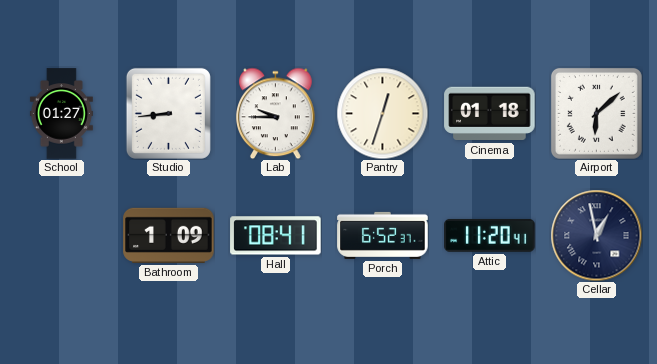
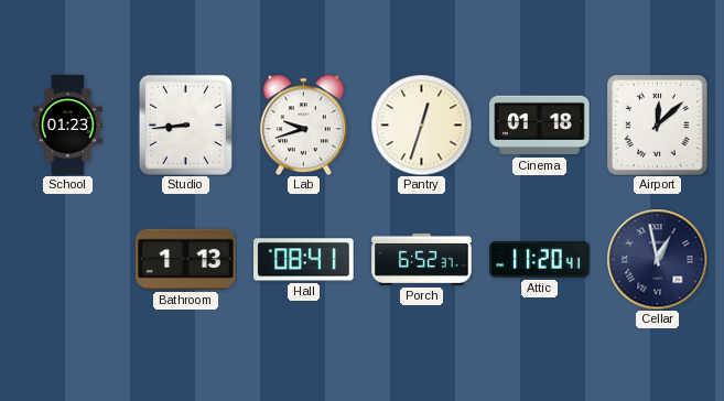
School: 01:27 -> 01:23 (67, 126)
Lab: 9:45 -> 9:42 (304, 124)
Airport: 6:08 -> 12:08 (657, 124)
Bathroom: 1:09 -> 1:13 (186, 259)
